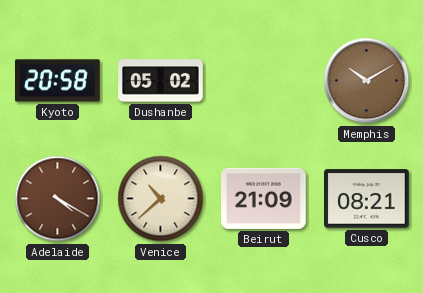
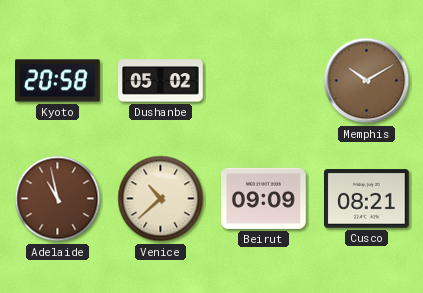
Adelaide: 4:20 -> 10:58 (58, 199)
Beirut: 21:09 -> 09:09 (264, 198)
